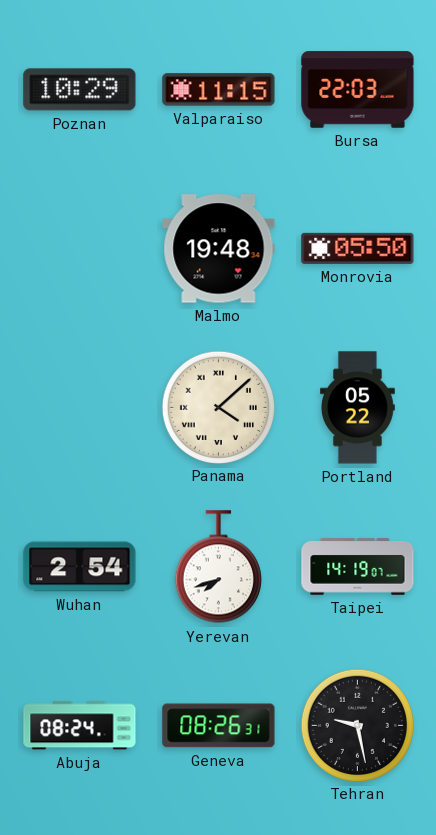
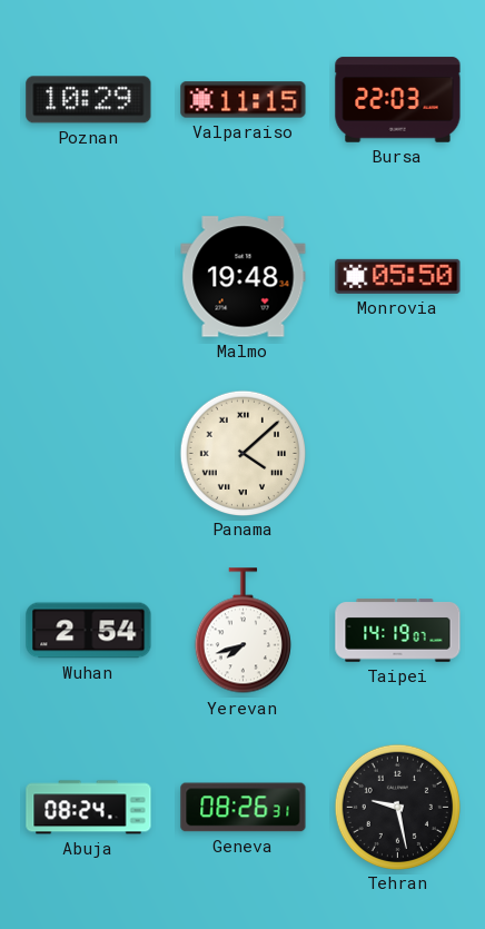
Portland: 05:22 -> none (358, 408)
